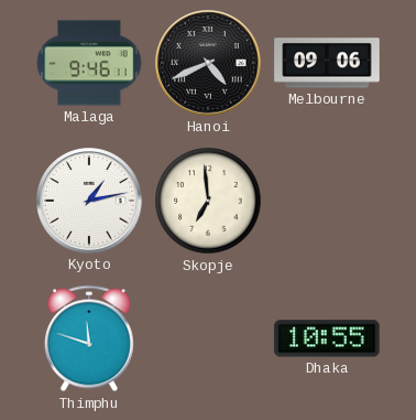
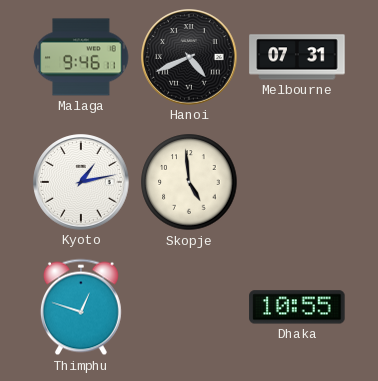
Melbourne: 09:06 -> 07:31 (297, 57)
Skopje: 6:59 -> 4:59 (189, 182)
Thimphu: 11:48 -> 12:48 (81, 307)
